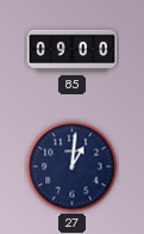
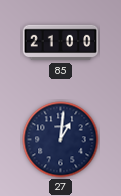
85: 09:00 -> 21:00 (61, 43)
